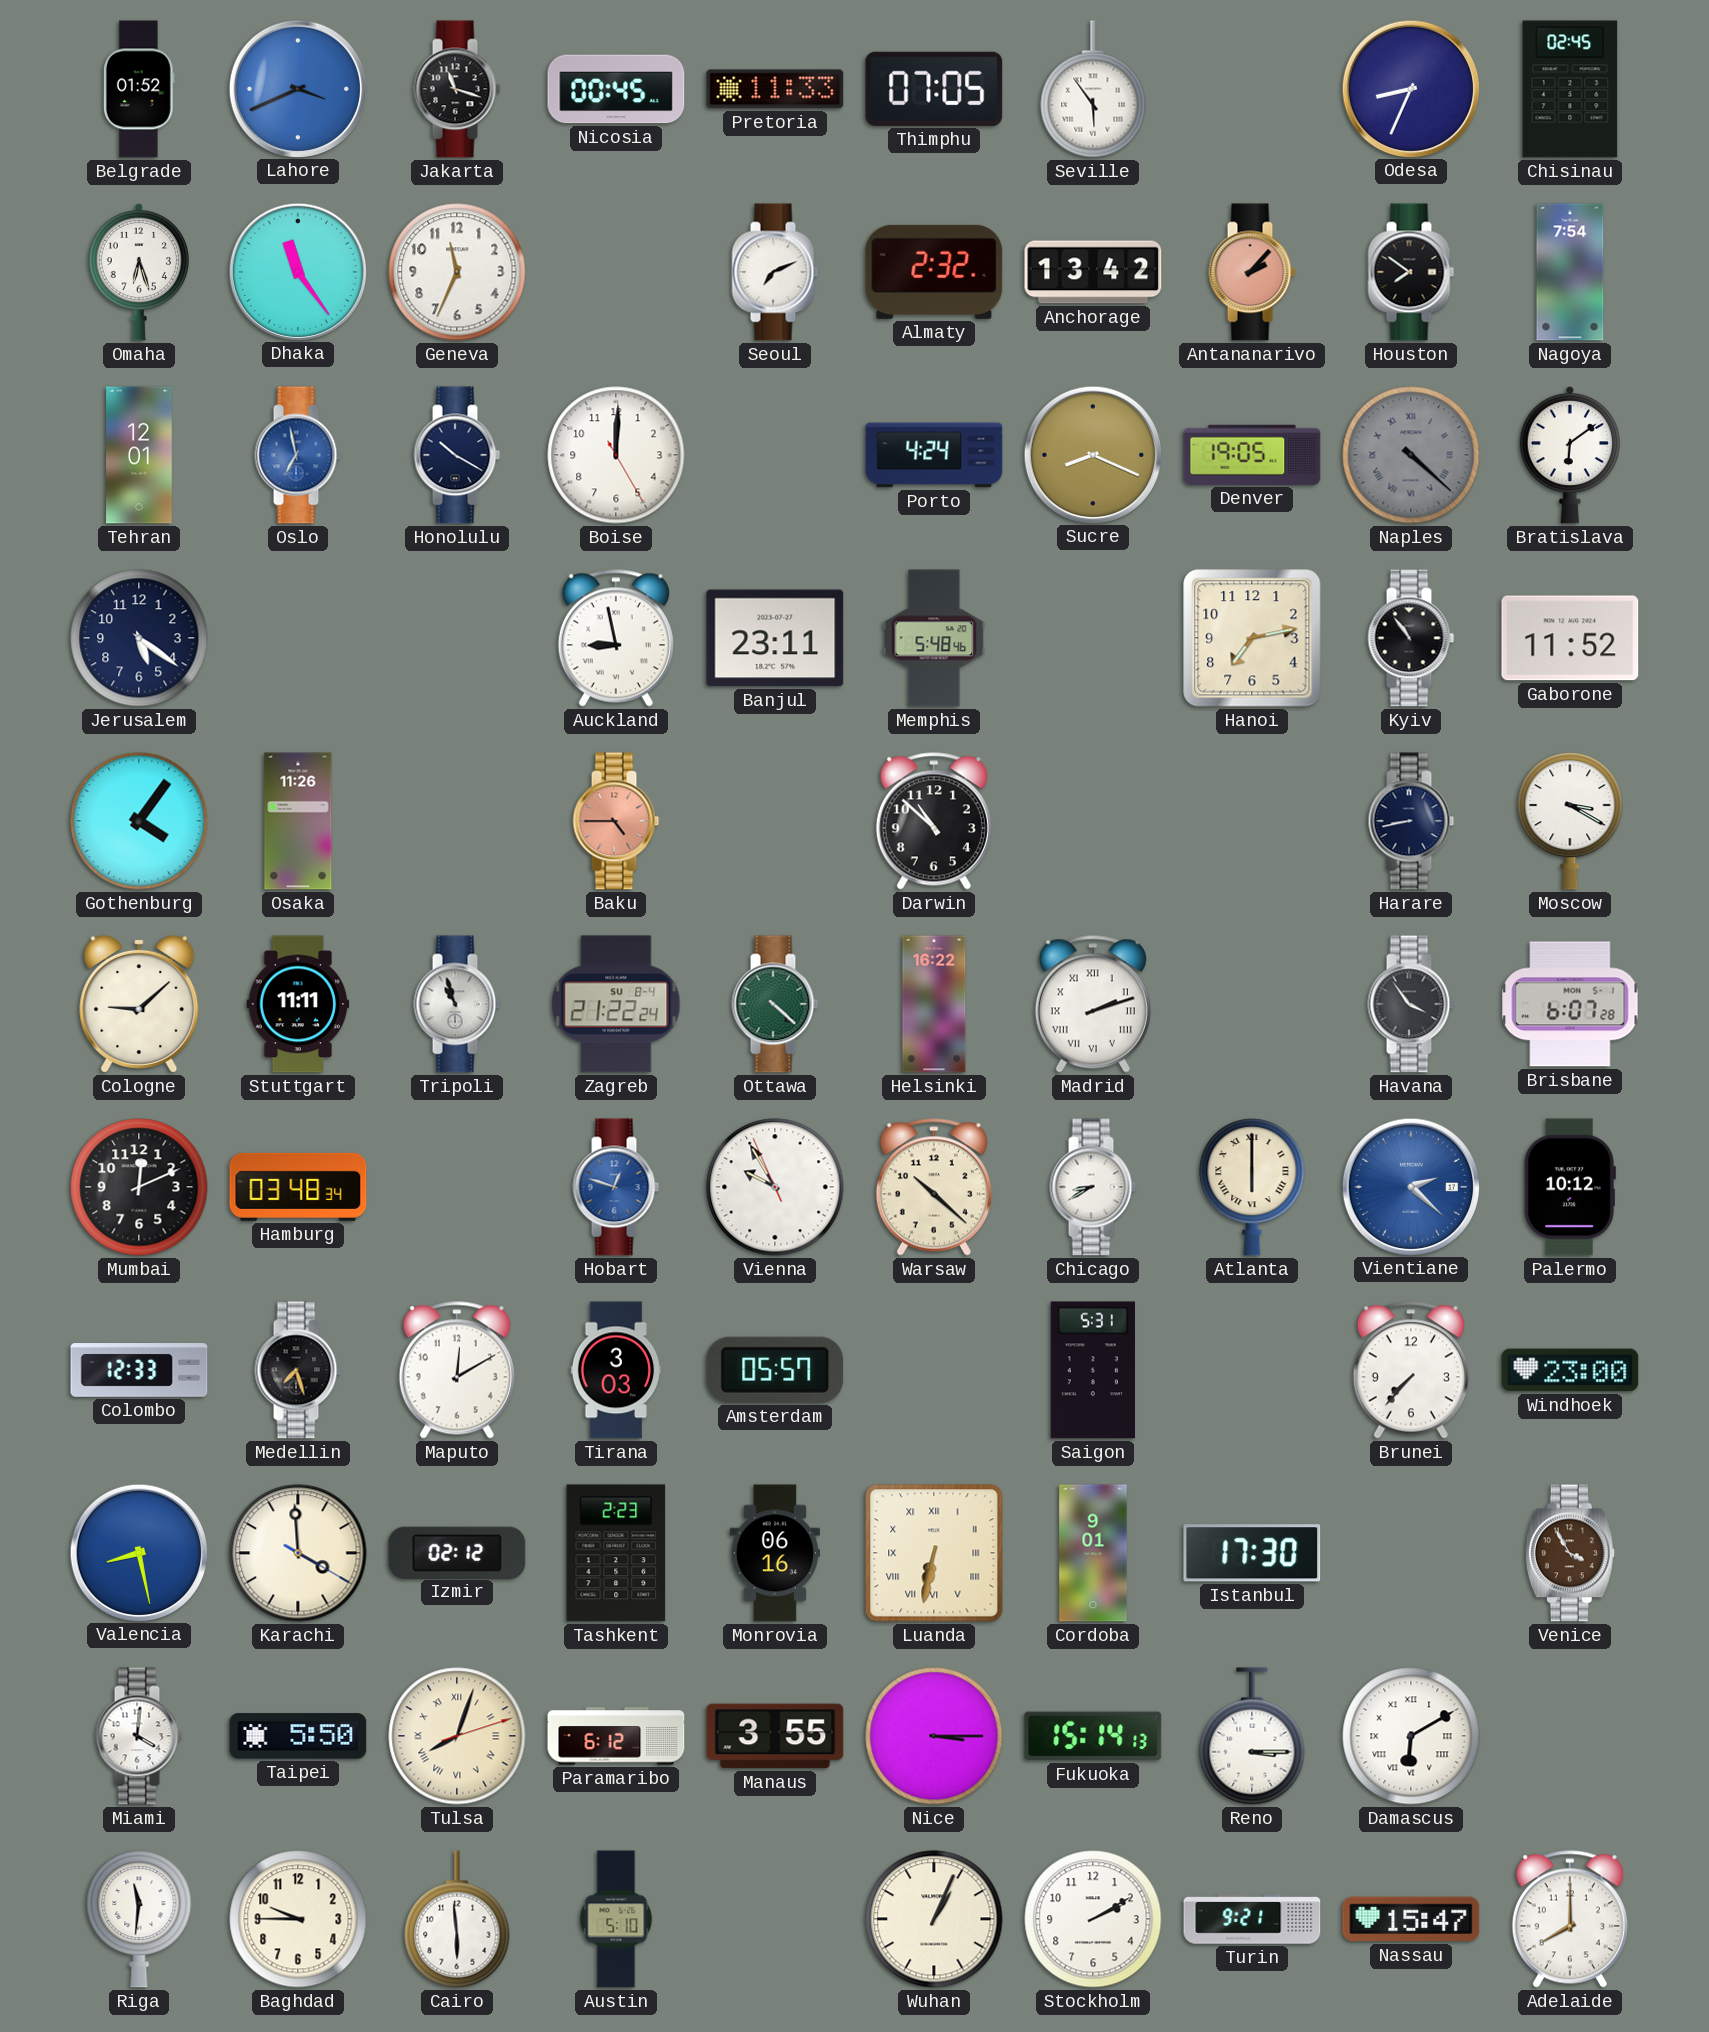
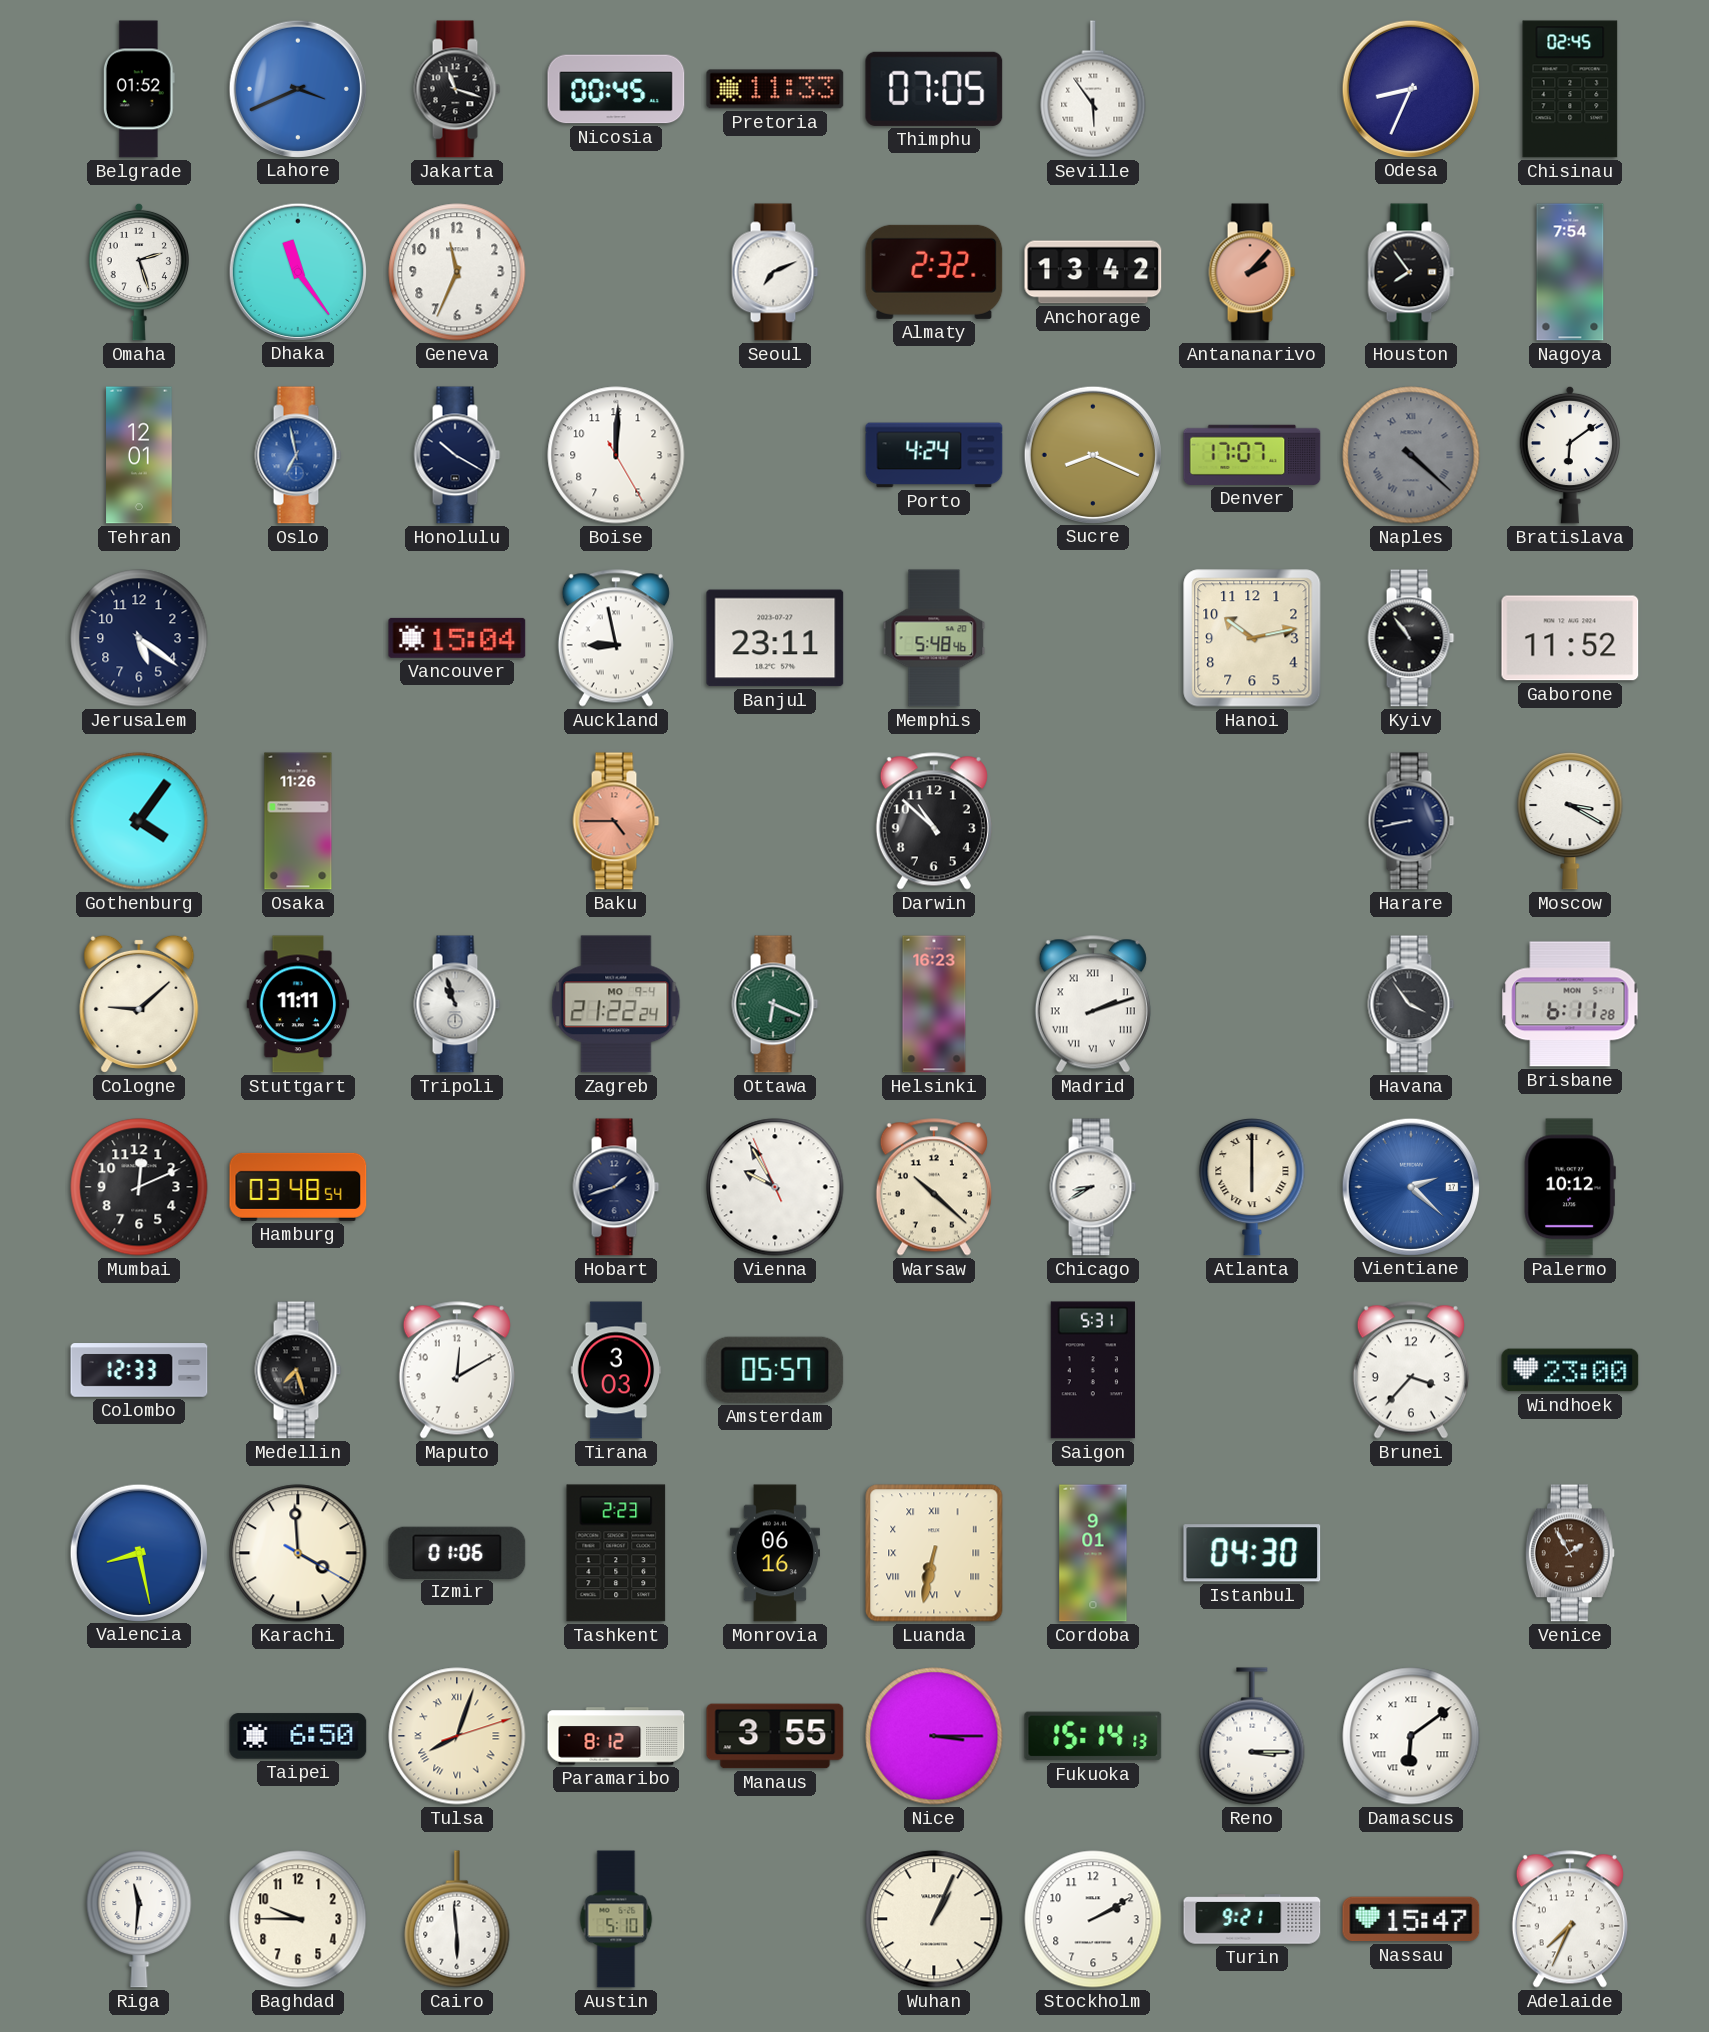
Omaha: 6:27 -> 2:27 (138, 272)
Houston: 7:51 -> 7:54 (1411, 272)
Denver: 19:05 -> 17:07 (1252, 455)
Vancouver: none -> 15:04 (457, 638)
Hanoi: 7:13 -> 10:13 (1252, 638)
Zagreb date: SU 8-4 -> MO 9-4 (616, 1004)
Ottawa: 4:22 -> 6:19 (775, 1004)
Helsinki: 16:22 -> 16:23 (934, 1004)
Brisbane: 6:07 -> 6:11 (1570, 1004)
Hamburg: 03:48:34 -> 03:48:54 (298, 1187)
Hobart: 12:48 -> 1:42 (616, 1187)
Hobart dial: blue -> navy (616, 1187)
Brunei: 7:37 -> 3:37 (1411, 1370)
Izmir: 02:12 -> 01:06 (457, 1552)
Istanbul: 17:30 -> 04:30 (1252, 1553)
Venice: 3:55 -> 1:55 (1570, 1553)
Miami: 4:01 -> none (139, 1736)
Taipei: 5:50 -> 6:50 (298, 1736)
Paramaribo: 6:12 -> 8:12 (616, 1736)
Damascus: 6:10 -> 6:09 (1411, 1736)
Adelaide: 8:00 -> 7:34 (1570, 1919)
